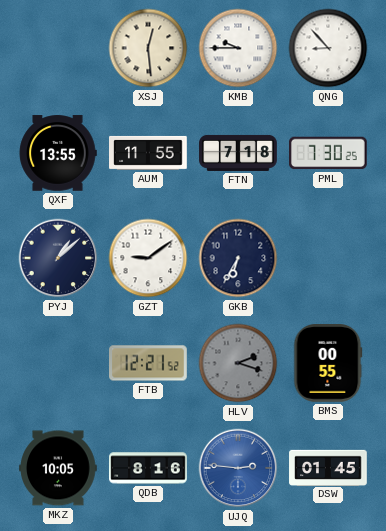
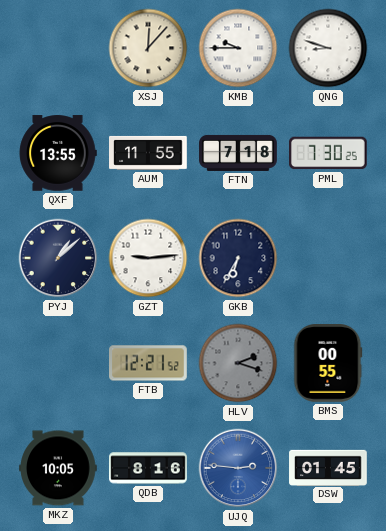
XSJ: 12:29 -> 12:07 (148, 48)
QNG: 8:53 -> 8:48 (328, 48)
GZT: 9:09 -> 9:14 (148, 258)
